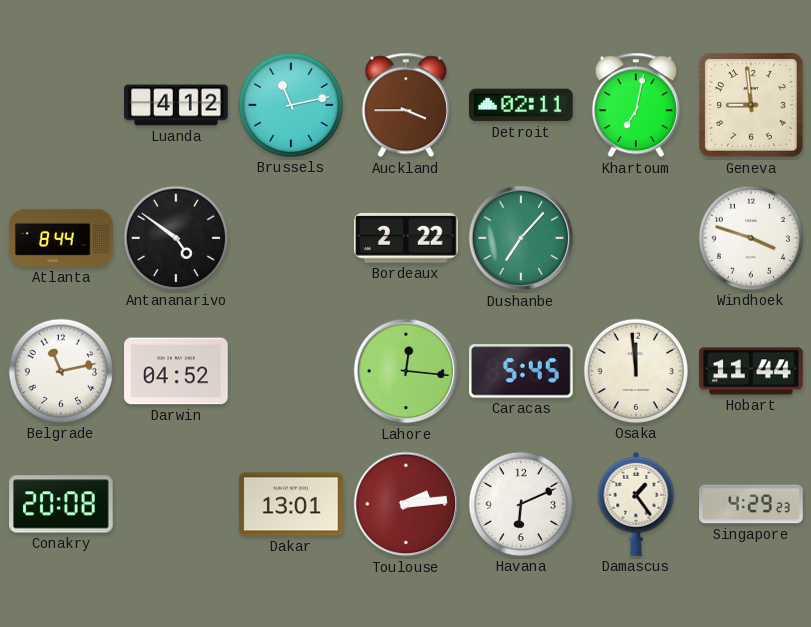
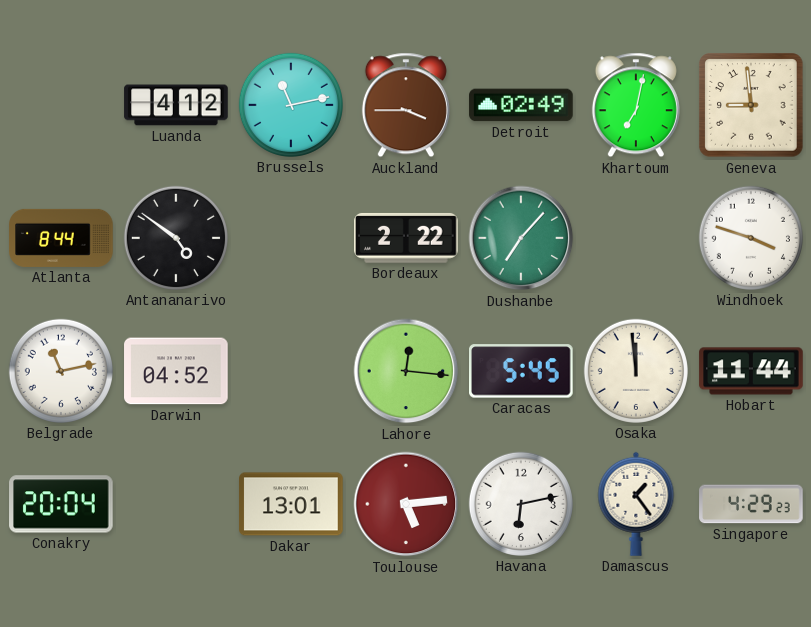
Detroit: 02:11 -> 02:49 (521, 105)
Conakry: 20:08 -> 20:04 (61, 504)
Toulouse: 2:14 -> 5:14 (406, 504)
Havana: 6:11 -> 6:13 (521, 504)
